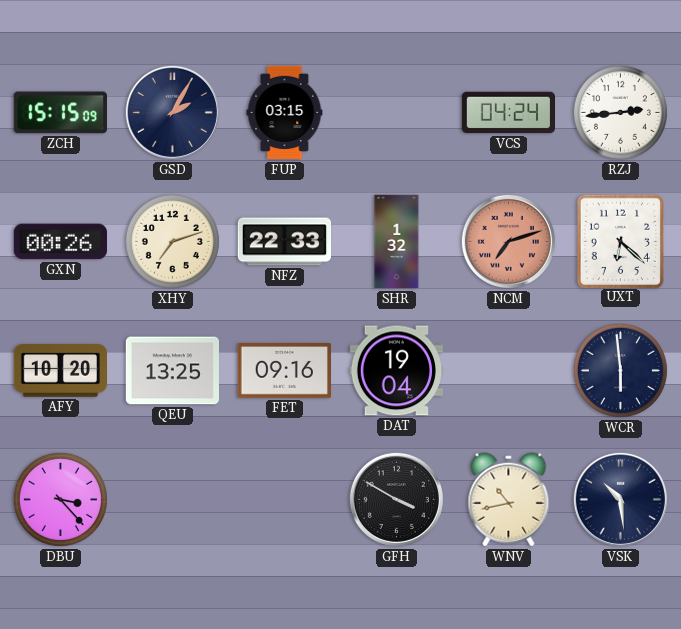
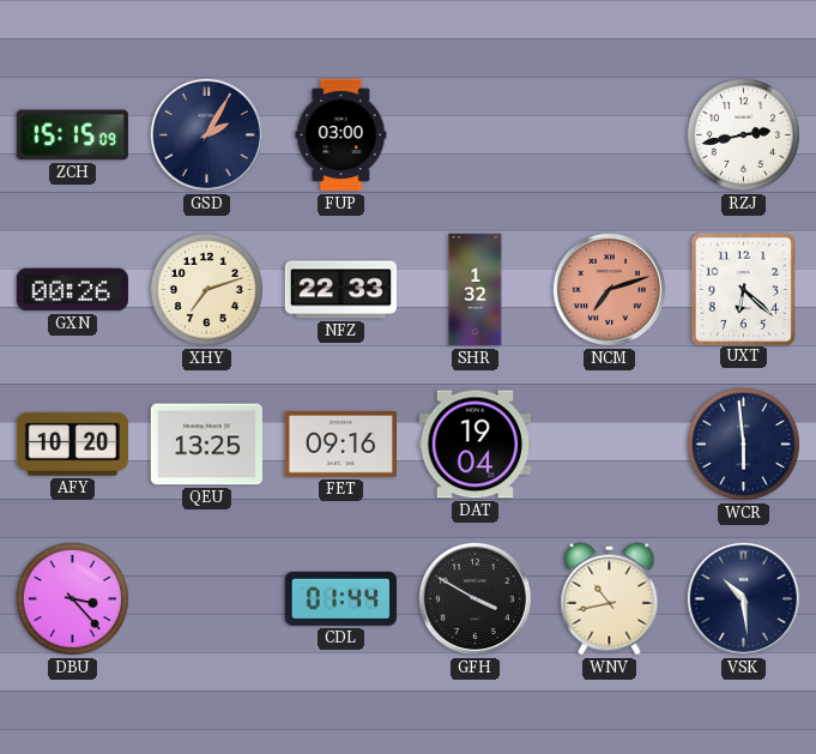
FUP: 03:15 -> 03:00 (341, 135)
VCS: 04:24 -> none (508, 113)
RZJ: 2:44 -> 2:43 (743, 134)
CDL: none -> 01:44 (340, 598)
